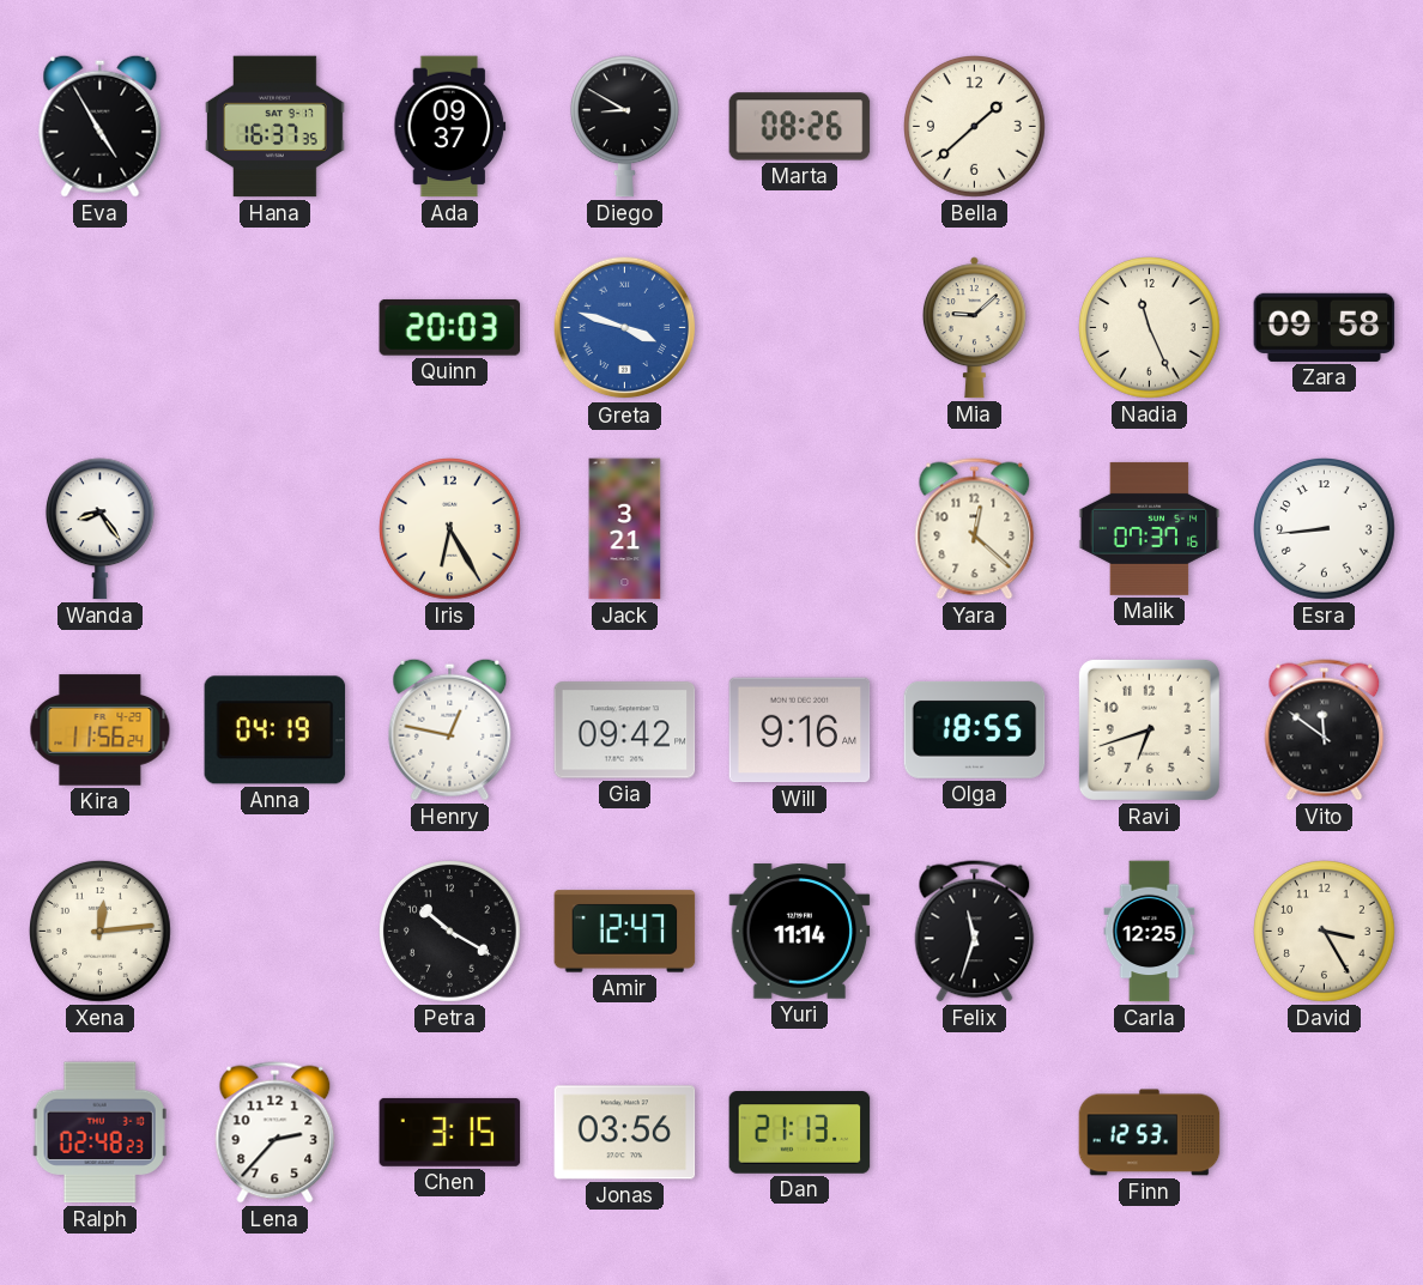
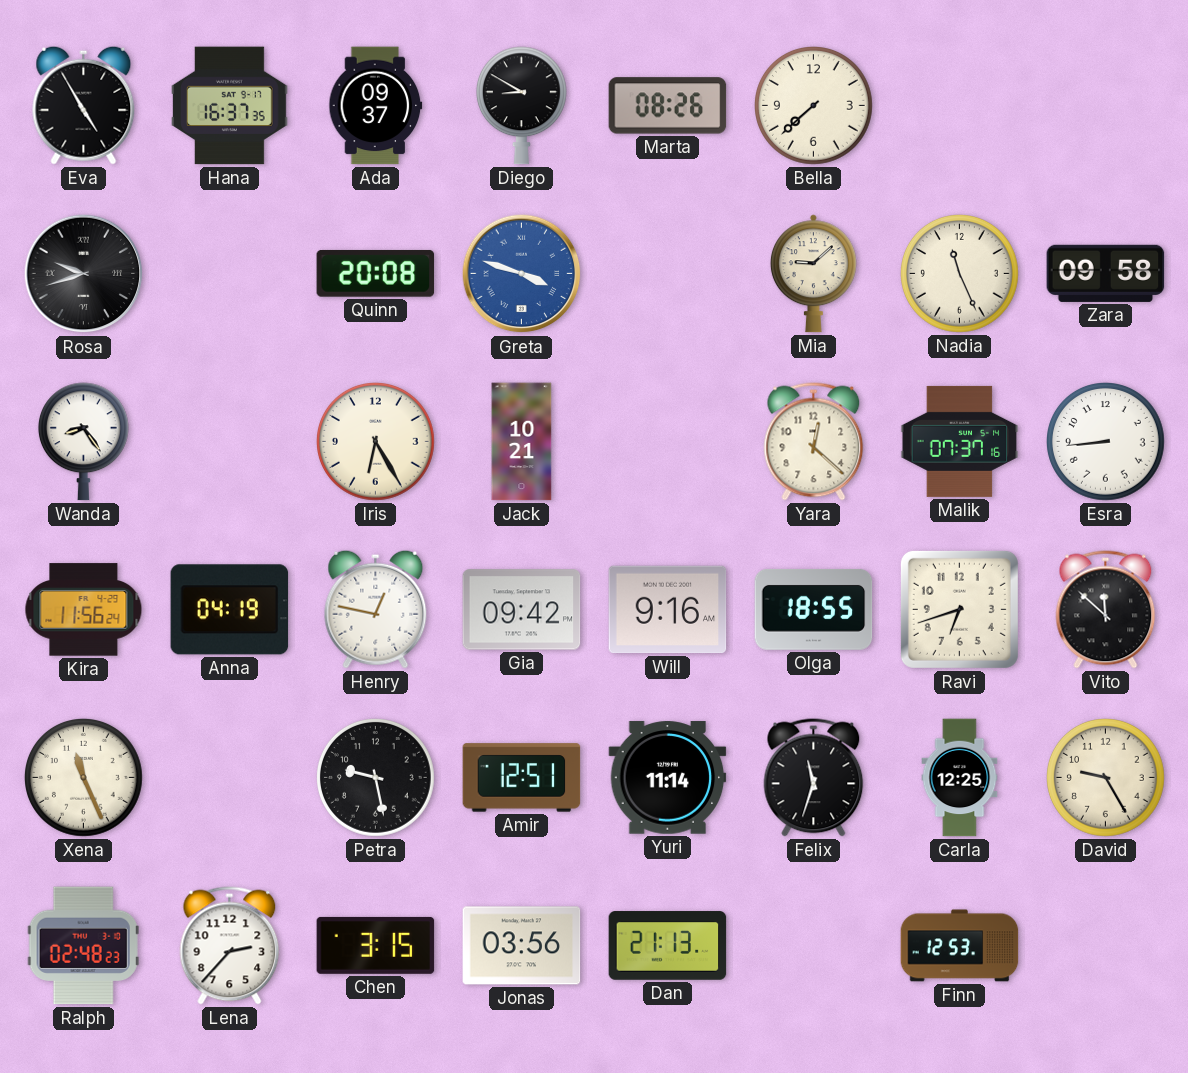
Bella: 1:38 -> 7:38 (814, 106)
Rosa: none -> 9:42 (84, 274)
Quinn: 20:03 -> 20:08 (376, 273)
Jack: 3:21 -> 10:21 (522, 442)
Vito: 11:51 -> 11:52 (1106, 610)
Xena: 12:14 -> 11:26 (84, 778)
Petra: 10:20 -> 9:28 (376, 778)
Amir: 12:47 -> 12:51 (522, 778)
David: 3:25 -> 9:25 (1106, 778)
